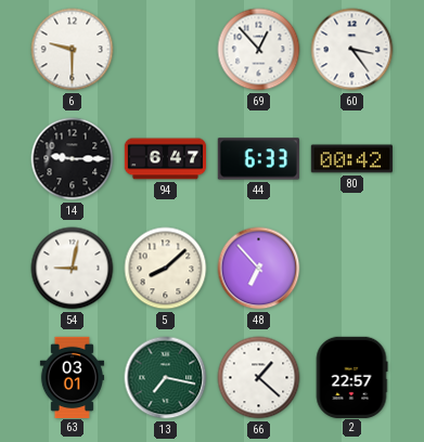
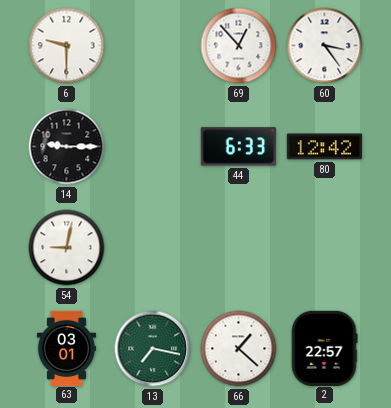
94: 6:47 -> none (165, 159)
80: 00:42 -> 12:42 (324, 147)
5: 8:08 -> none (166, 269)
48: 6:53 -> none (259, 269)
